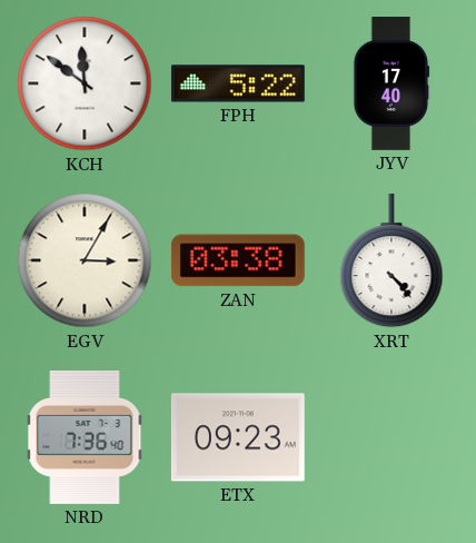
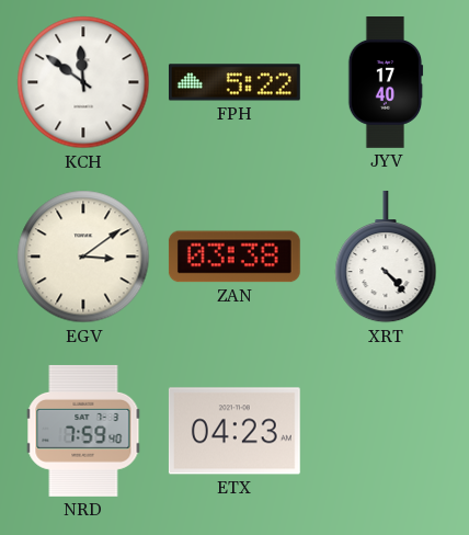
EGV: 3:05 -> 3:09 (83, 257)
NRD: 7:36 -> 7:59 (83, 431)
ETX: 09:23 -> 04:23 (234, 431)
